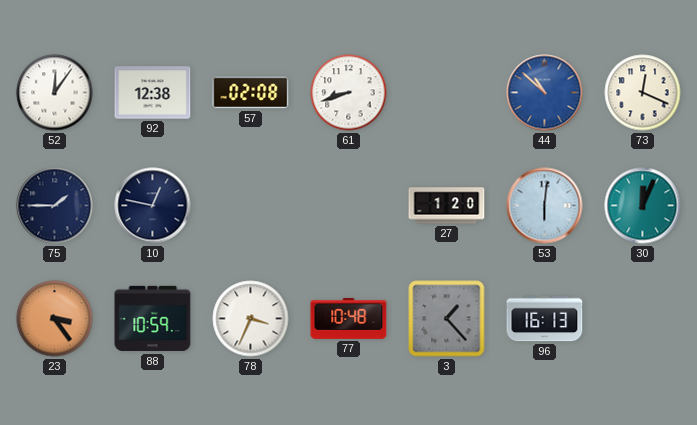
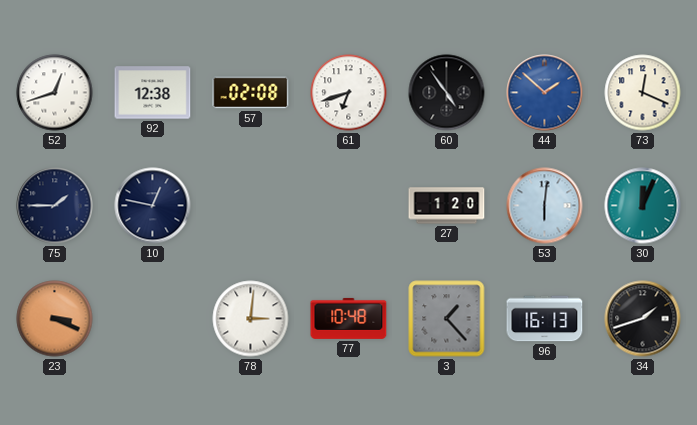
52: 12:06 -> 12:42 (55, 93)
61: 8:42 -> 6:42 (349, 93)
60: none -> 4:54 (447, 93)
44: 10:52 -> 1:52 (545, 93)
23: 3:24 -> 3:19 (55, 319)
88: 10:59 -> none (153, 319)
78: 3:34 -> 3:01 (251, 319)
34: none -> 1:42 (643, 319)
